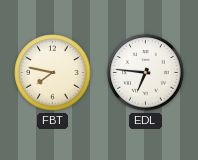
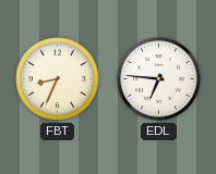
FBT: 7:47 -> 8:34 (58, 79)
